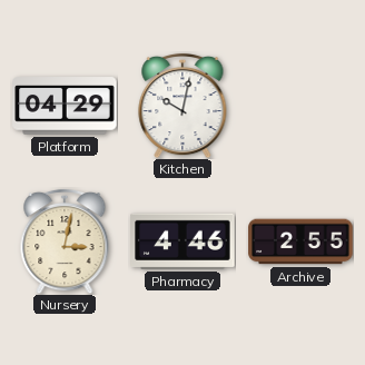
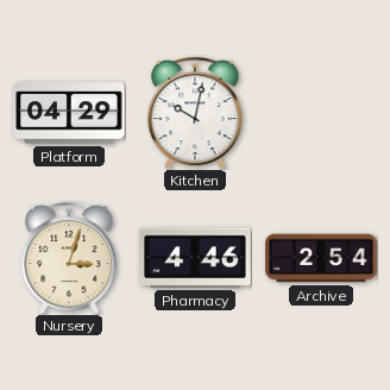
Nursery: 3:02 -> 3:03 (69, 258)
Archive: 2:55 -> 2:54 (321, 258)
